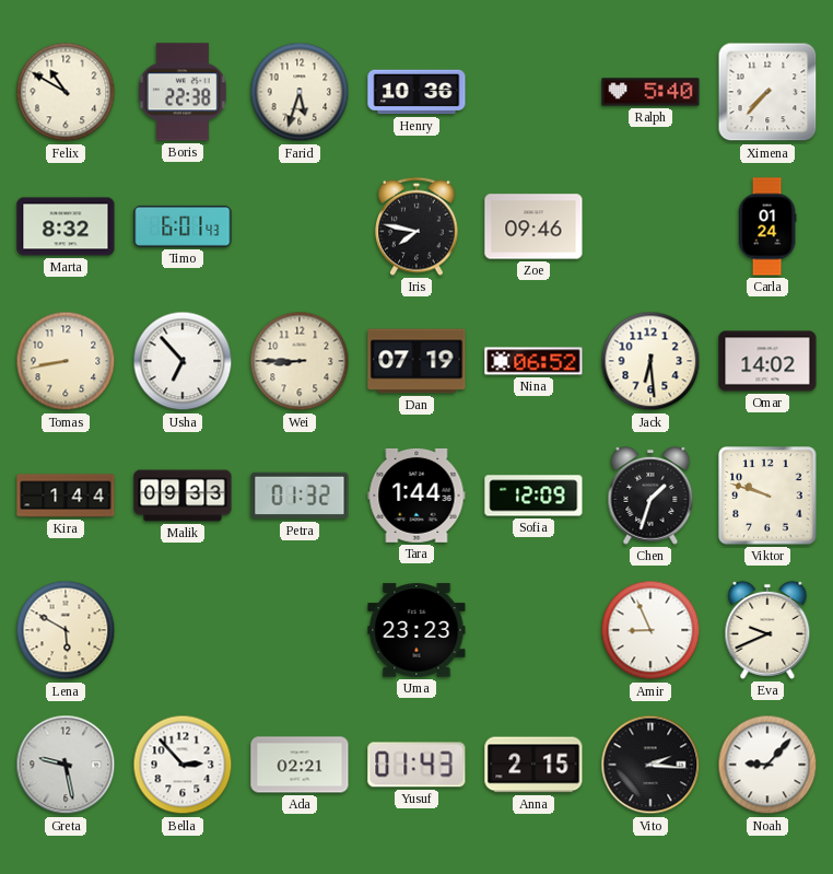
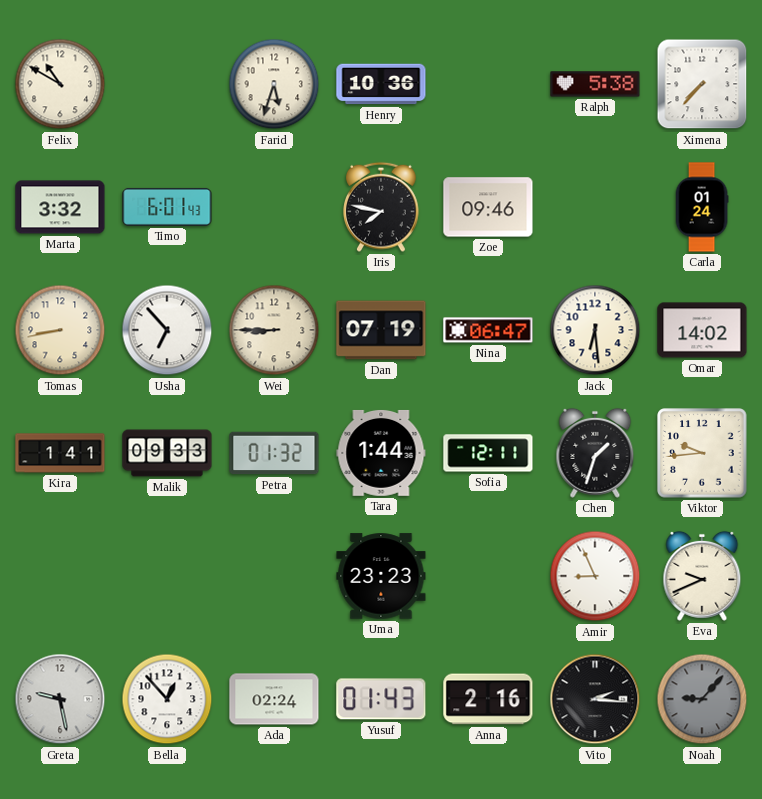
Boris: 22:38 -> none (183, 92)
Ralph: 5:40 -> 5:38 (595, 84)
Marta: 8:32 -> 3:32 (60, 207)
Nina: 06:52 -> 06:47 (488, 330)
Kira: 1:44 -> 1:41 (60, 453)
Sofia: 12:09 -> 12:11 (488, 453)
Viktor: 9:48 -> 9:44 (702, 453)
Lena: 5:50 -> none (66, 630)
Bella: 2:53 -> 12:53 (167, 699)
Ada: 02:21 -> 02:24 (274, 699)
Anna: 2:15 -> 2:16 (488, 699)
Noah dial: white -> grey (702, 699)
